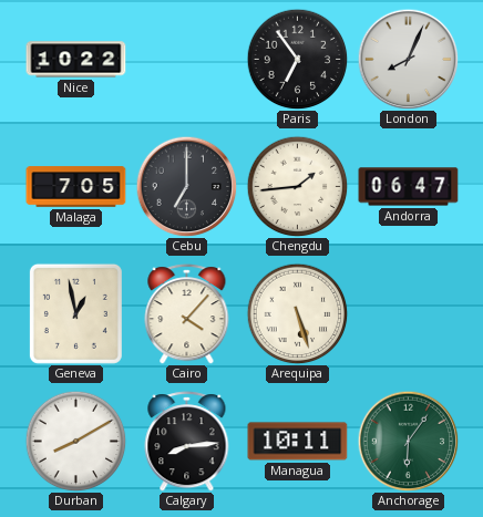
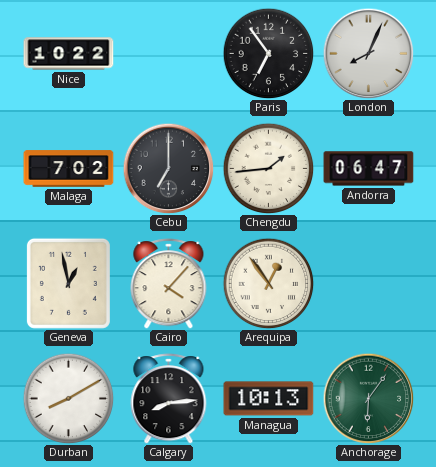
Malaga: 7:05 -> 7:02 (69, 169)
Arequipa: 5:27 -> 12:54 (268, 283)
Managua: 10:11 -> 10:13 (269, 399)
